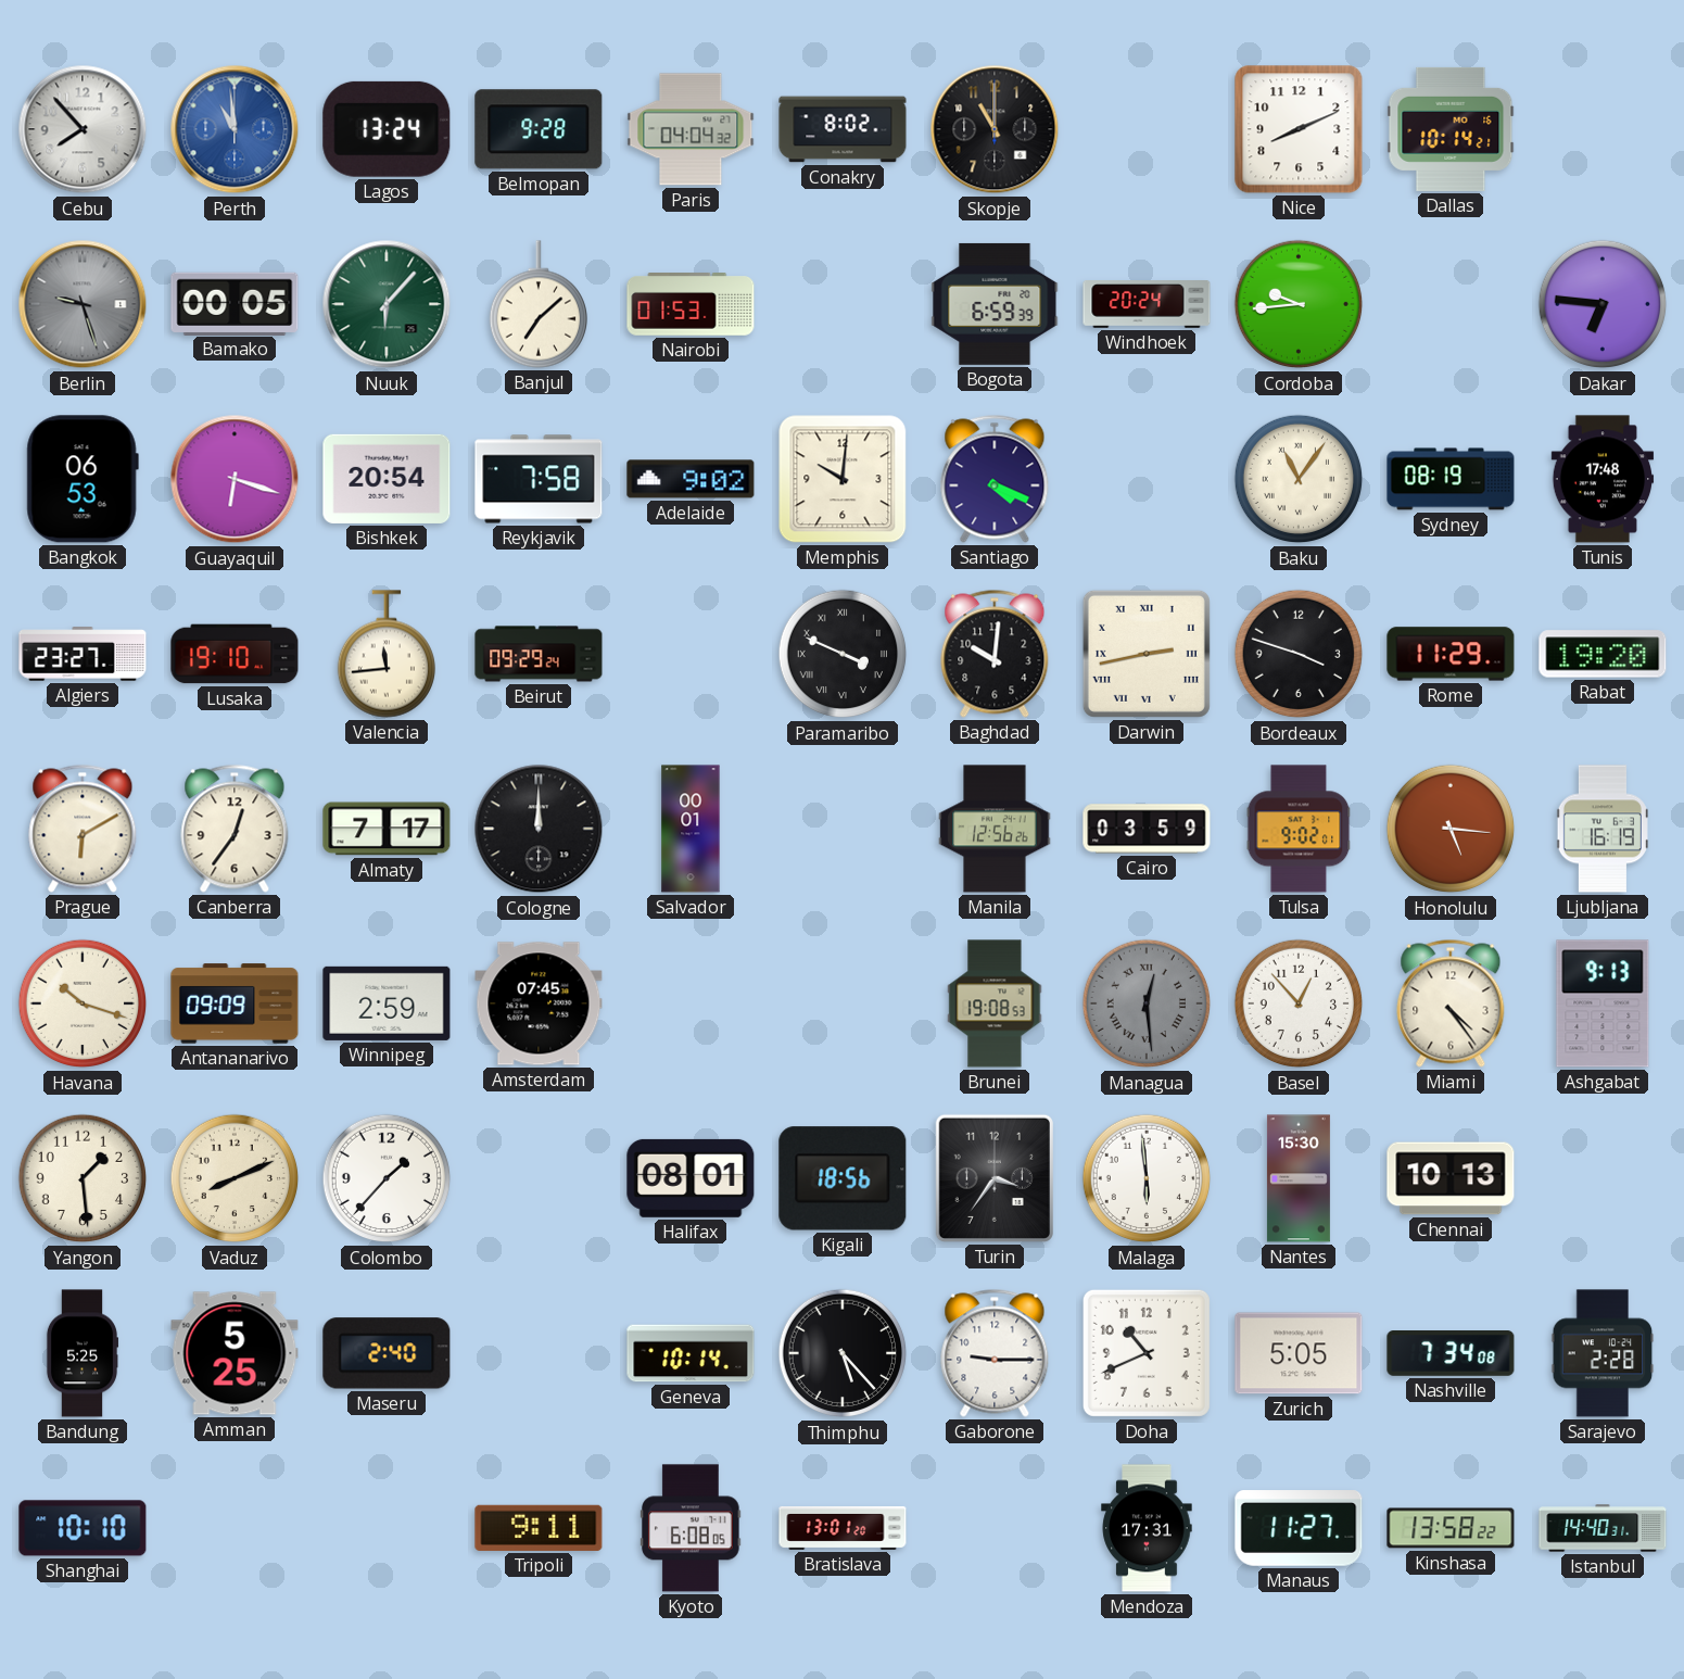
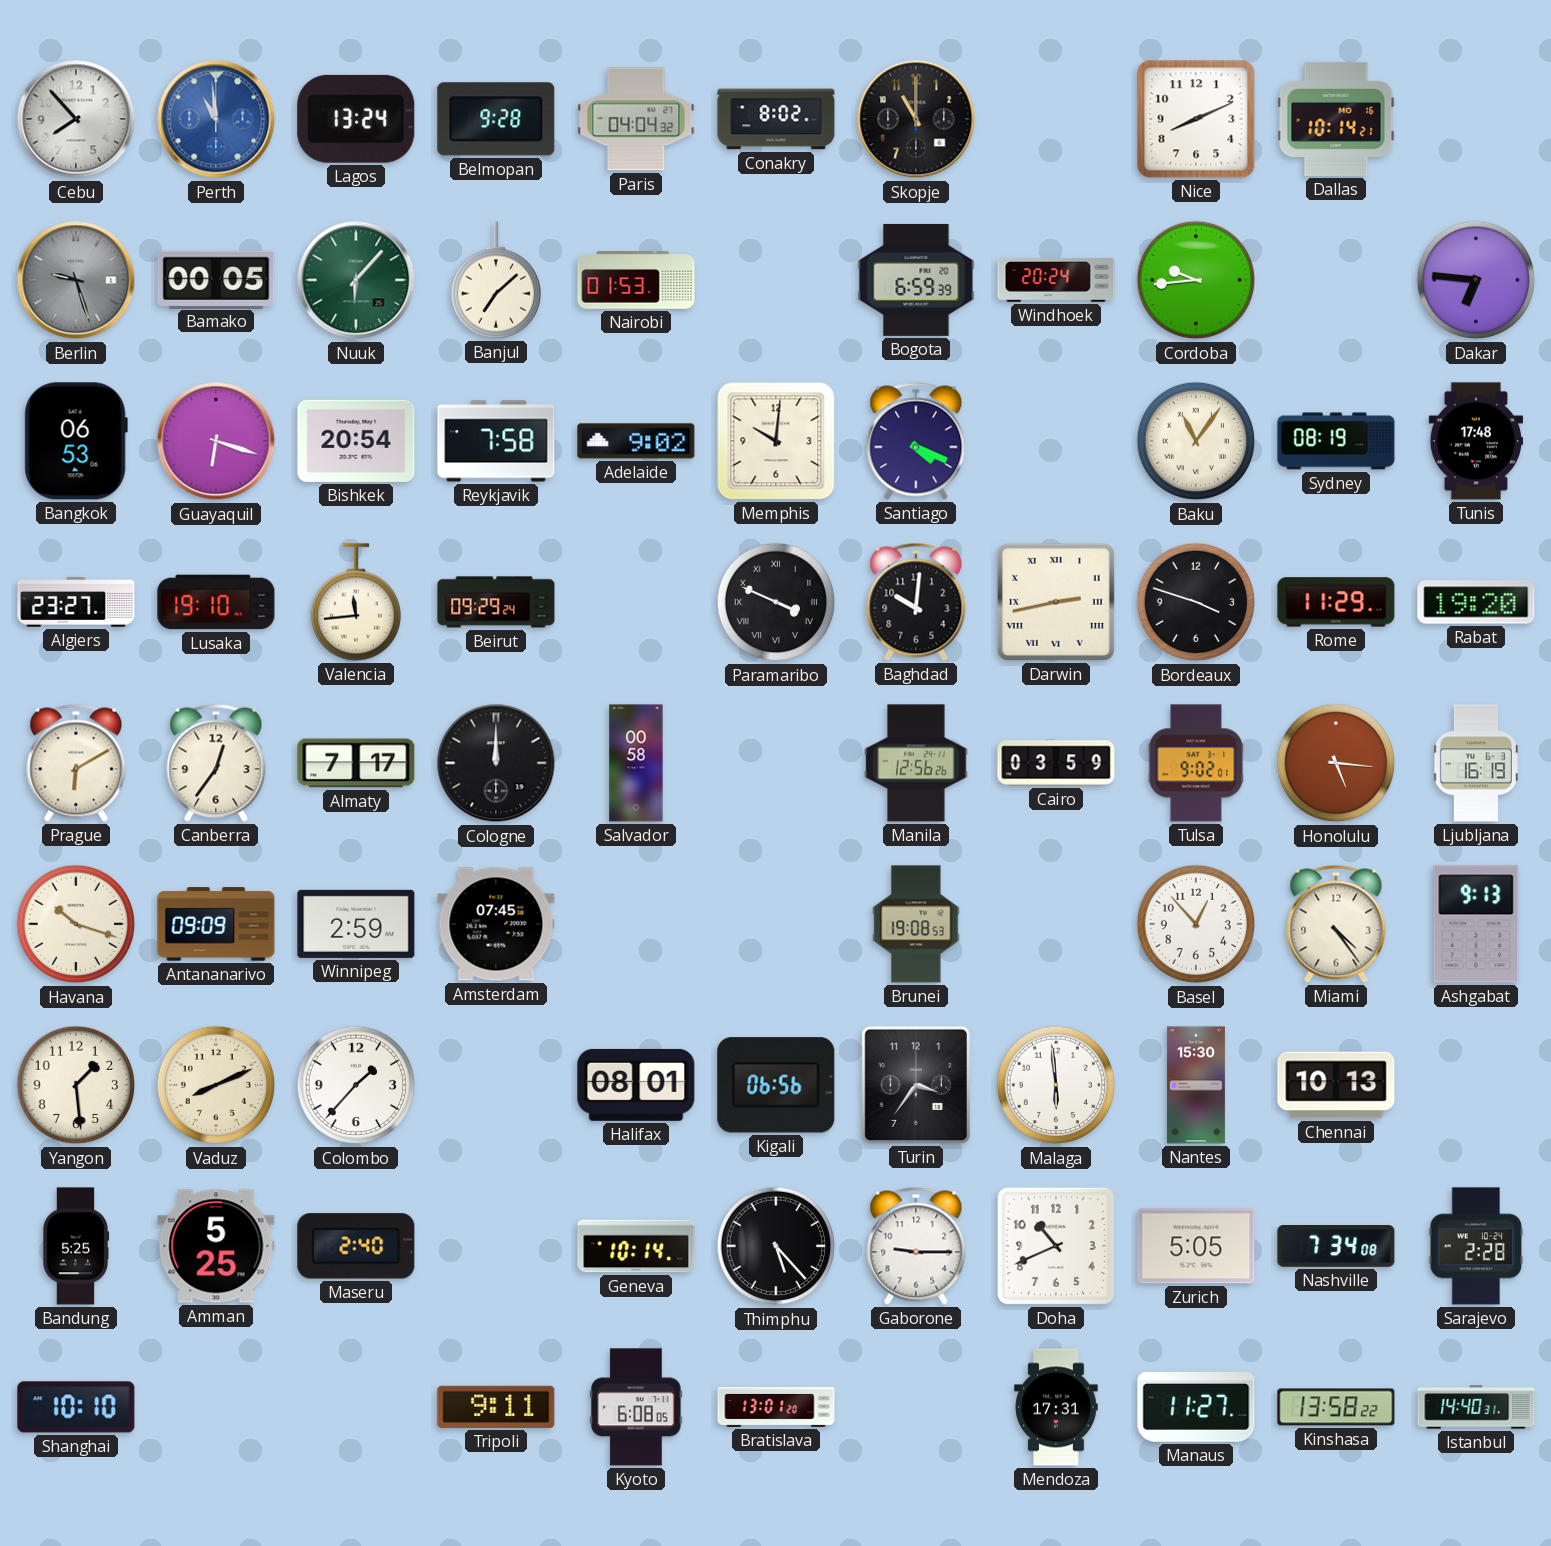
Salvador: 00:01 -> 00:58 (636, 763)
Managua: 12:29 -> none (1147, 1003)
Kigali: 18:56 -> 06:56 (776, 1085)
